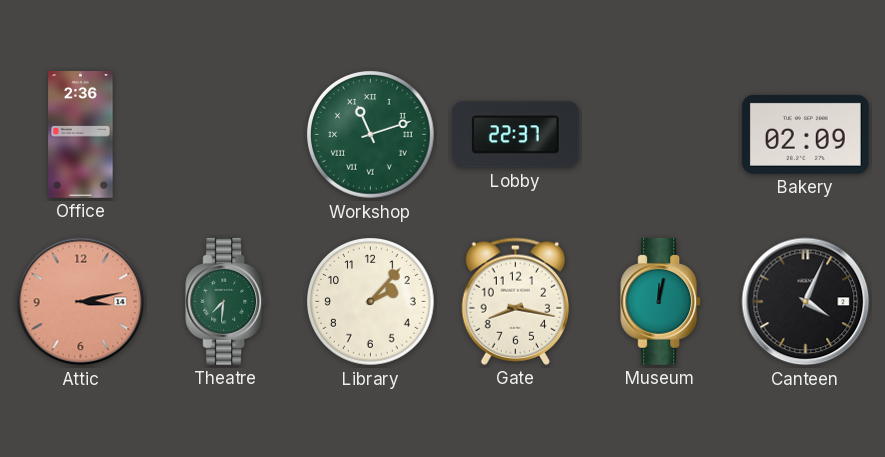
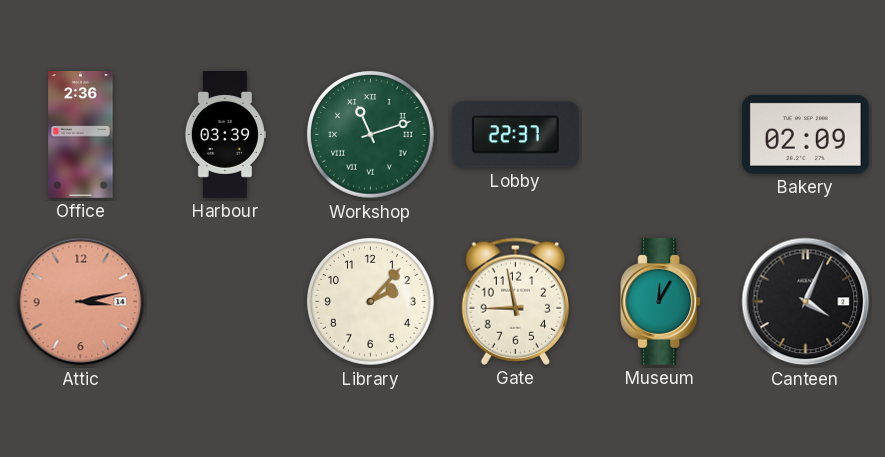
Harbour: none -> 03:39 (225, 135)
Theatre: 7:31 -> none (226, 301)
Gate: 8:17 -> 8:58 (515, 301)
Museum: 12:02 -> 12:05 (661, 301)
